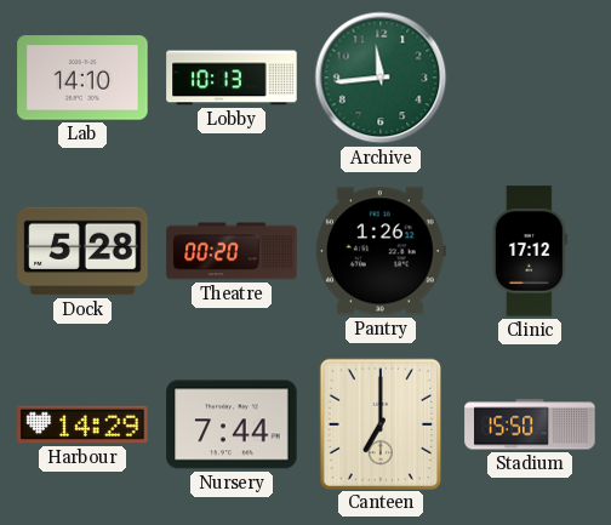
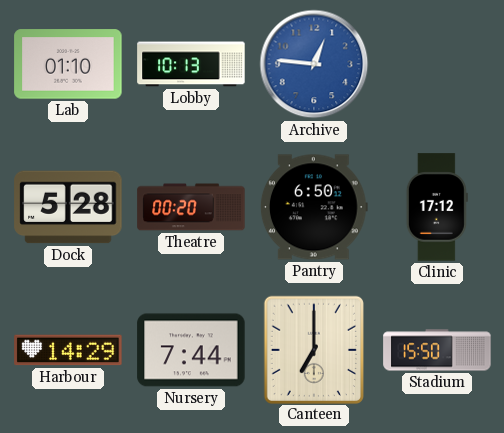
Lab: 14:10 -> 01:10 (68, 64)
Archive: 11:44 -> 12:46 (314, 64)
Archive dial: green -> blue (314, 64)
Pantry: 1:26 -> 6:50 (314, 207)
